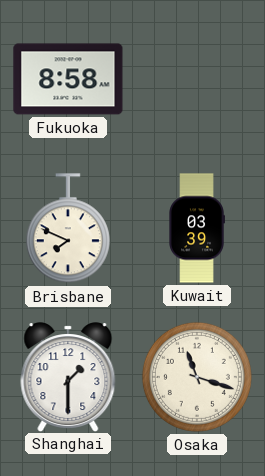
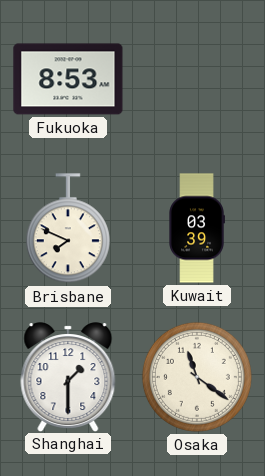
Fukuoka: 8:58 -> 8:53 (68, 79)
Osaka: 11:18 -> 11:21 (197, 377)
